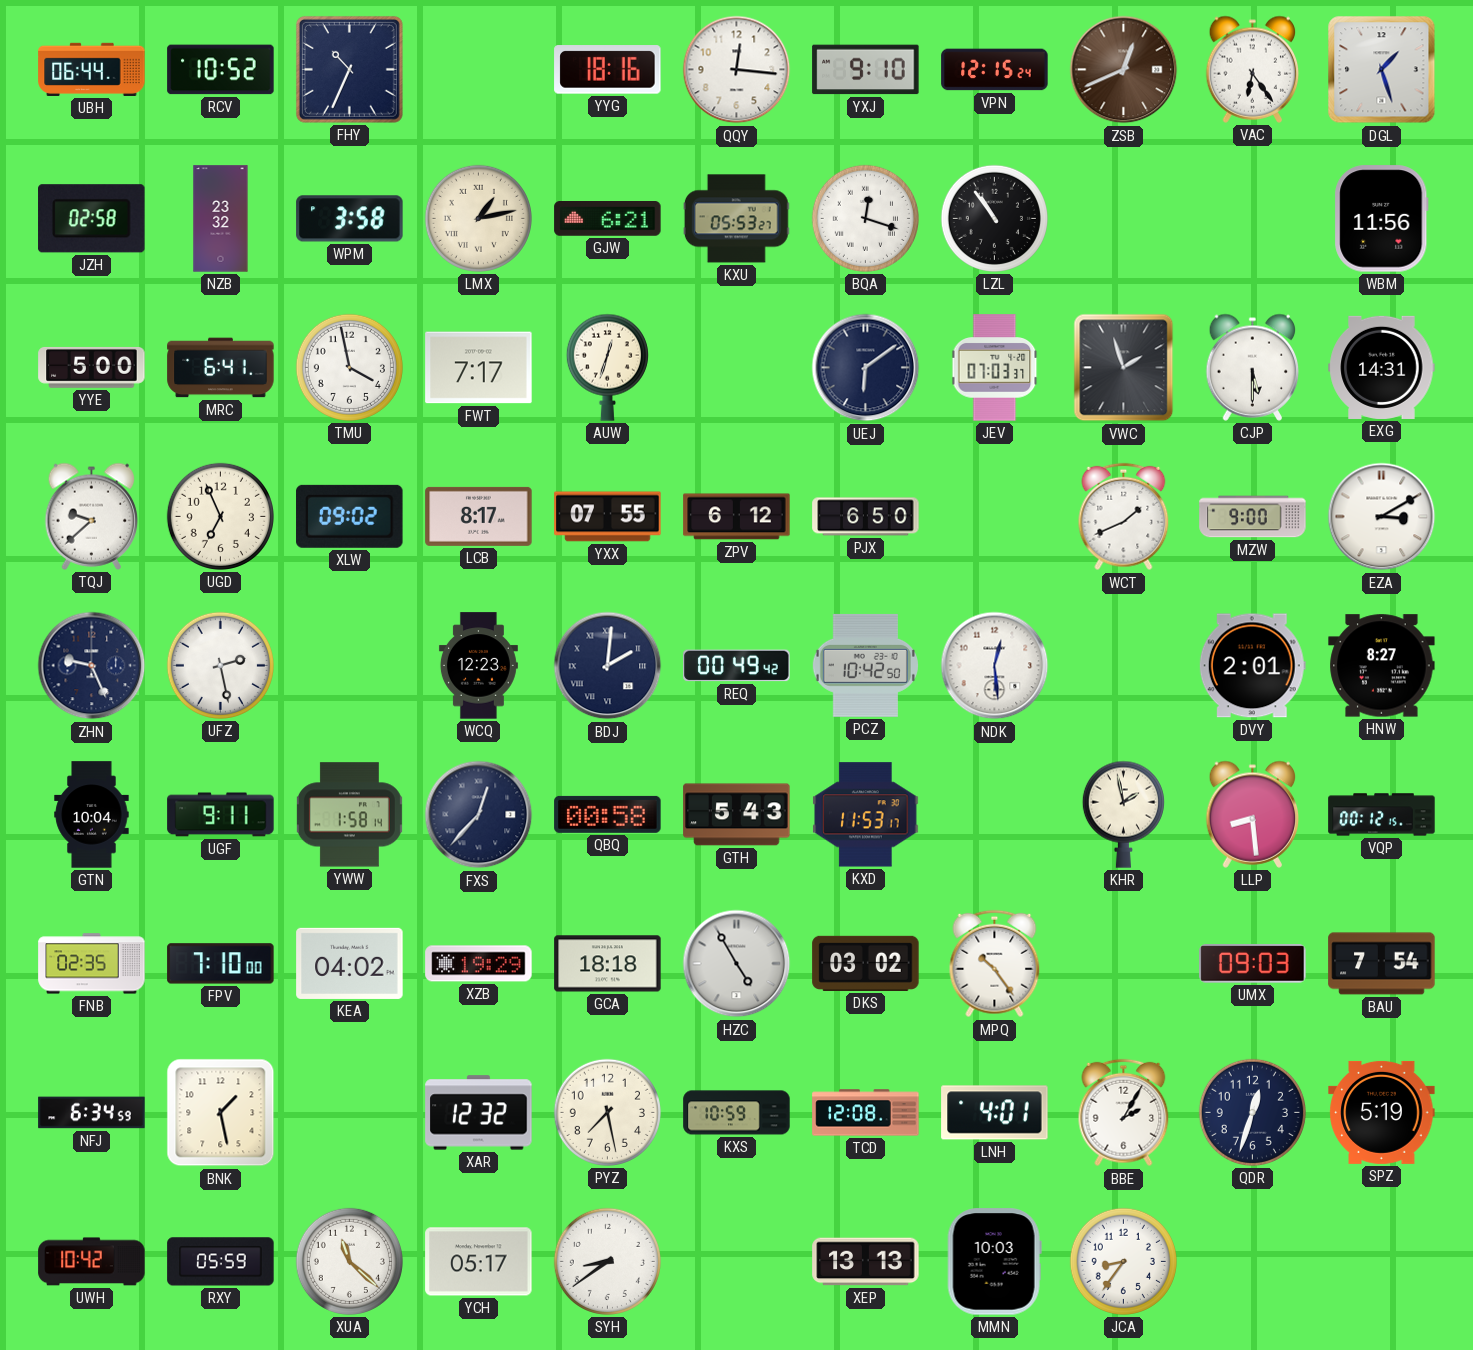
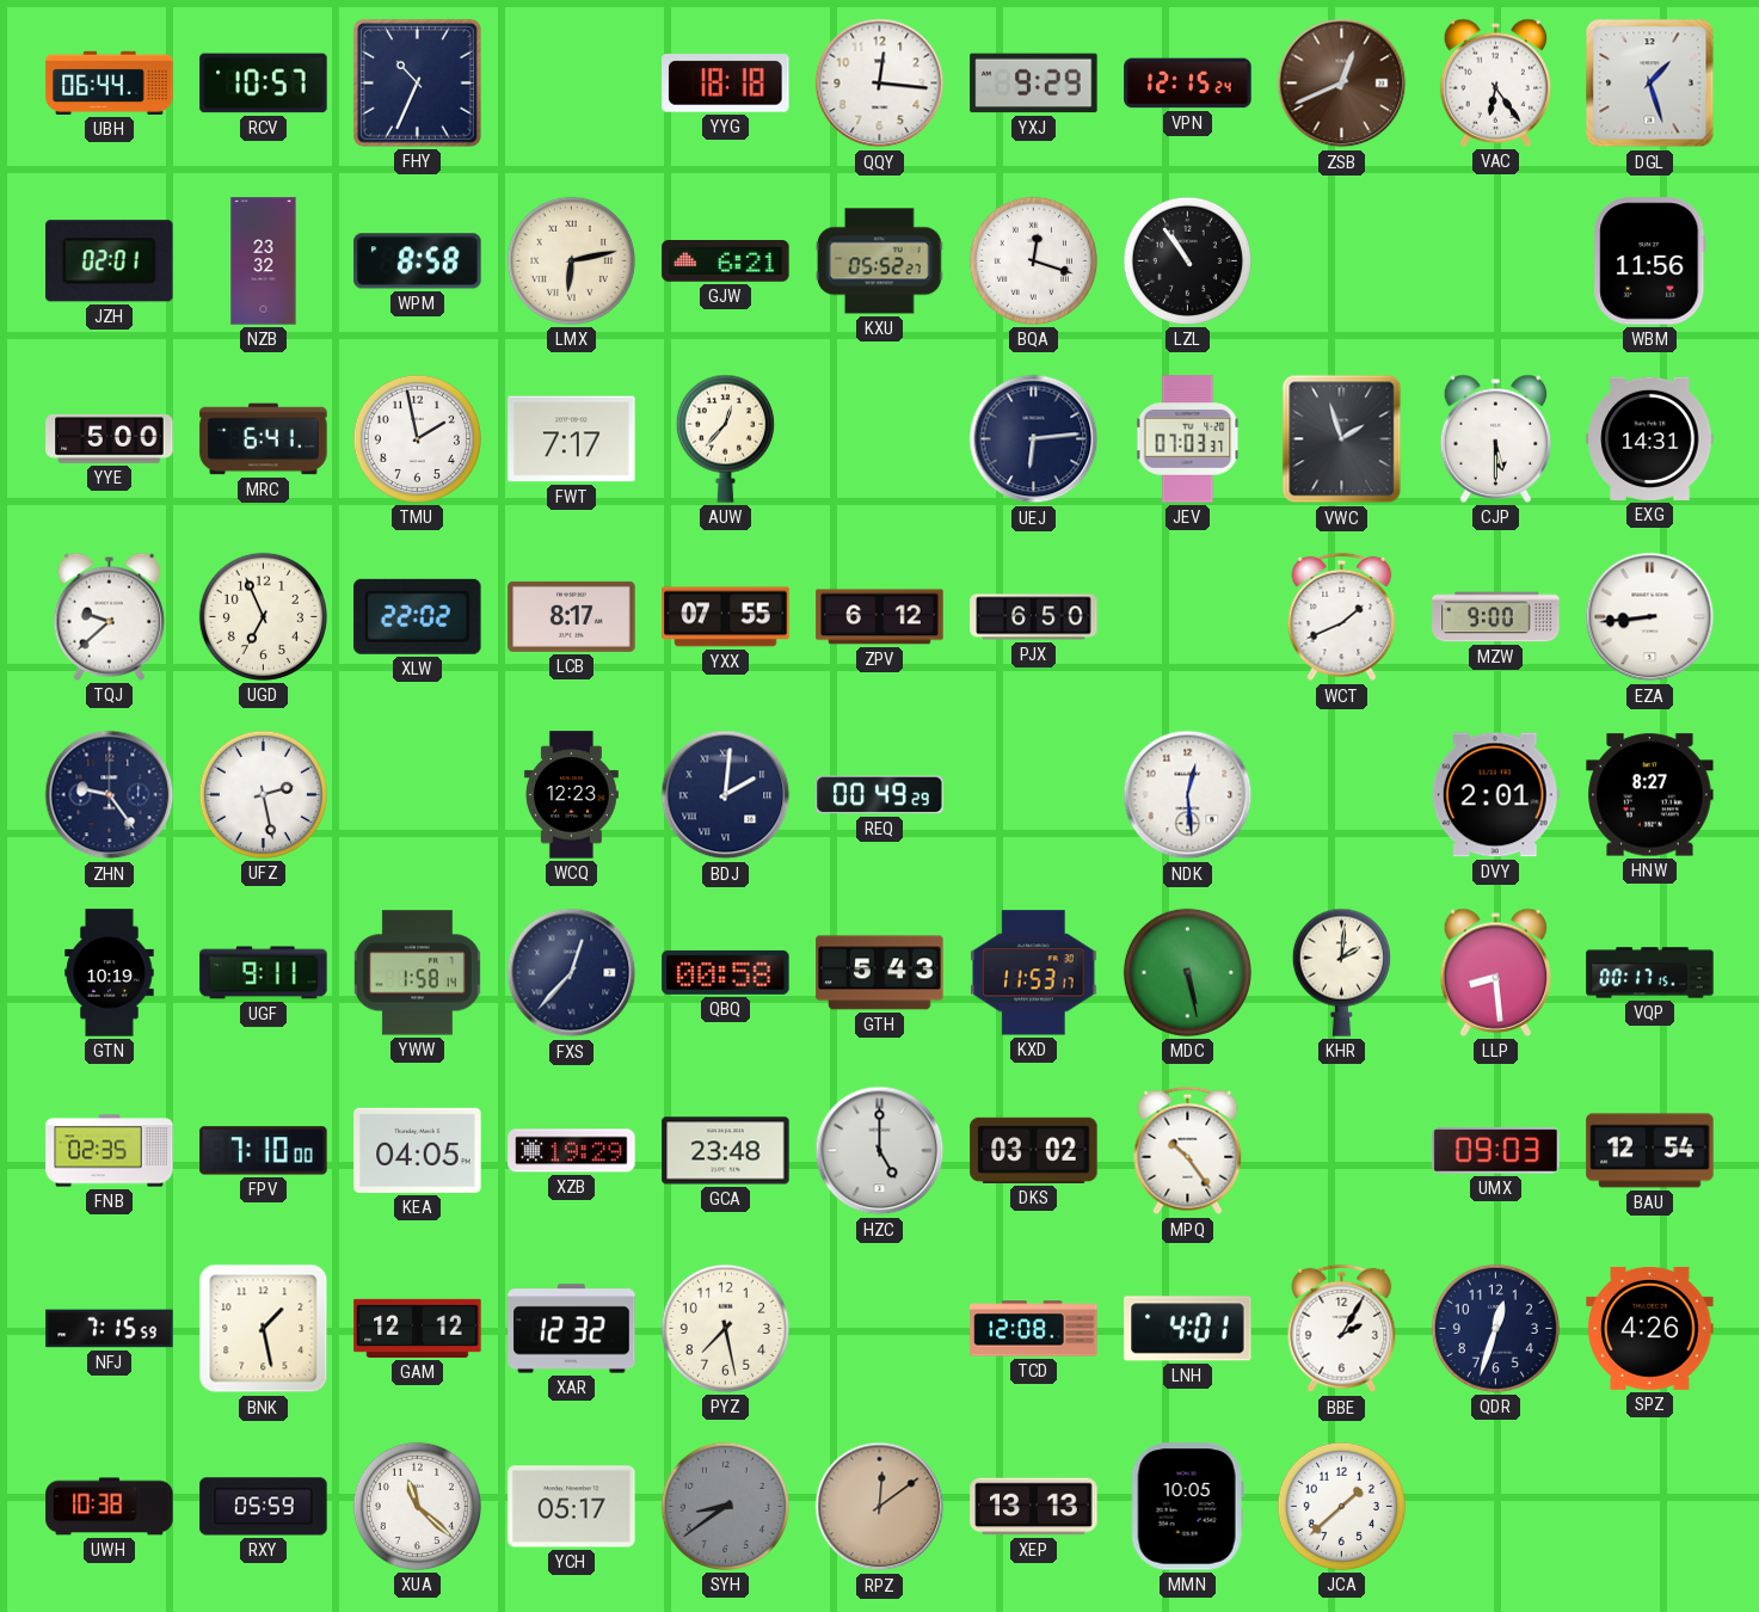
RCV: 10:52 -> 10:57 (264, 84)
YYG: 18:16 -> 18:18 (726, 84)
YXJ: 9:10 -> 9:29 (1034, 84)
JZH: 02:58 -> 02:01 (110, 262)
WPM: 3:58 -> 8:58 (418, 262)
LMX: 1:13 -> 6:13 (571, 260)
KXU: 05:53 -> 05:52 (879, 262)
TMU: 3:58 -> 1:58 (417, 438)
AUW: 12:33 -> 12:37 (725, 438)
UEJ: 6:09 -> 6:14 (1034, 439)
XLW: 09:02 -> 22:02 (418, 616)
EZA: 3:10 -> 8:44 (1650, 617)
ZHN: 9:26 -> 9:24 (110, 795)
REQ: 00:49:42 -> 00:49:29 (880, 795)
PCZ: 10:42 -> none (865, 665)
GTN: 10:04 -> 10:19 (110, 973)
MDC: none -> 5:28 (1187, 972)
KHR: 1:58 -> 2:01 (1341, 972)
VQP: 00:12 -> 00:17 (1650, 973)
KEA: 04:02 -> 04:05 (418, 1150)
GCA: 18:18 -> 23:48 (726, 1151)
HZC: 4:55 -> 5:00 (880, 1151)
BAU: 7:54 -> 12:54 (1650, 1151)
NFJ: 6:34 -> 7:15 (110, 1329)
GAM: none -> 12:12 (418, 1328)
KXS: 10:59 -> none (737, 1113)
SPZ: 5:19 -> 4:26 (1650, 1328)
UWH: 10:42 -> 10:38 (110, 1507)
SYH dial: white -> grey (725, 1506)
RPZ: none -> 12:09 (880, 1507)
MMN: 10:03 -> 10:05 (1187, 1507)
JCA: 8:36 -> 1:38 (1341, 1506)
